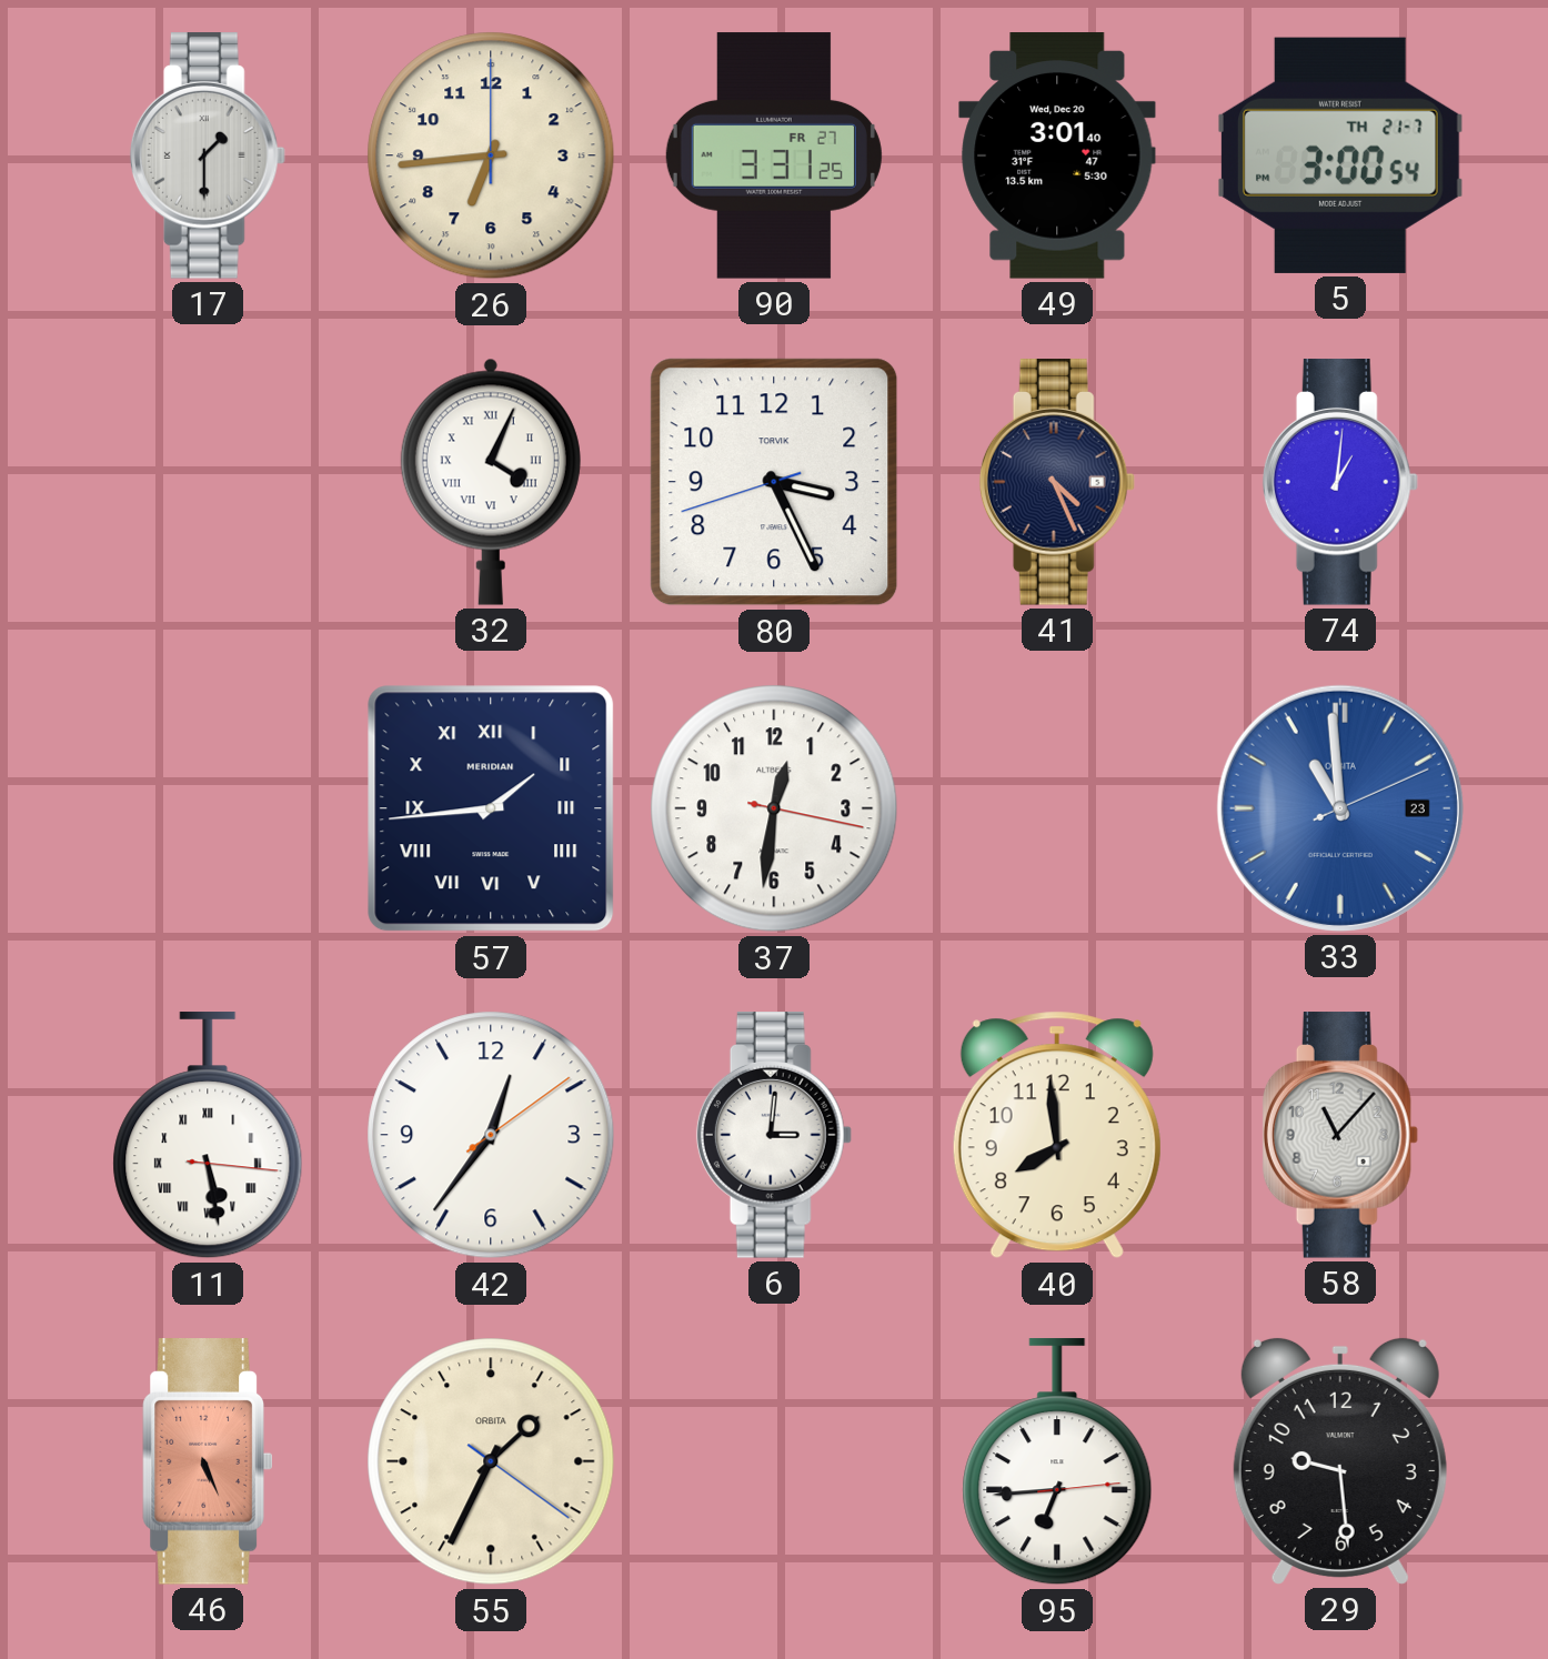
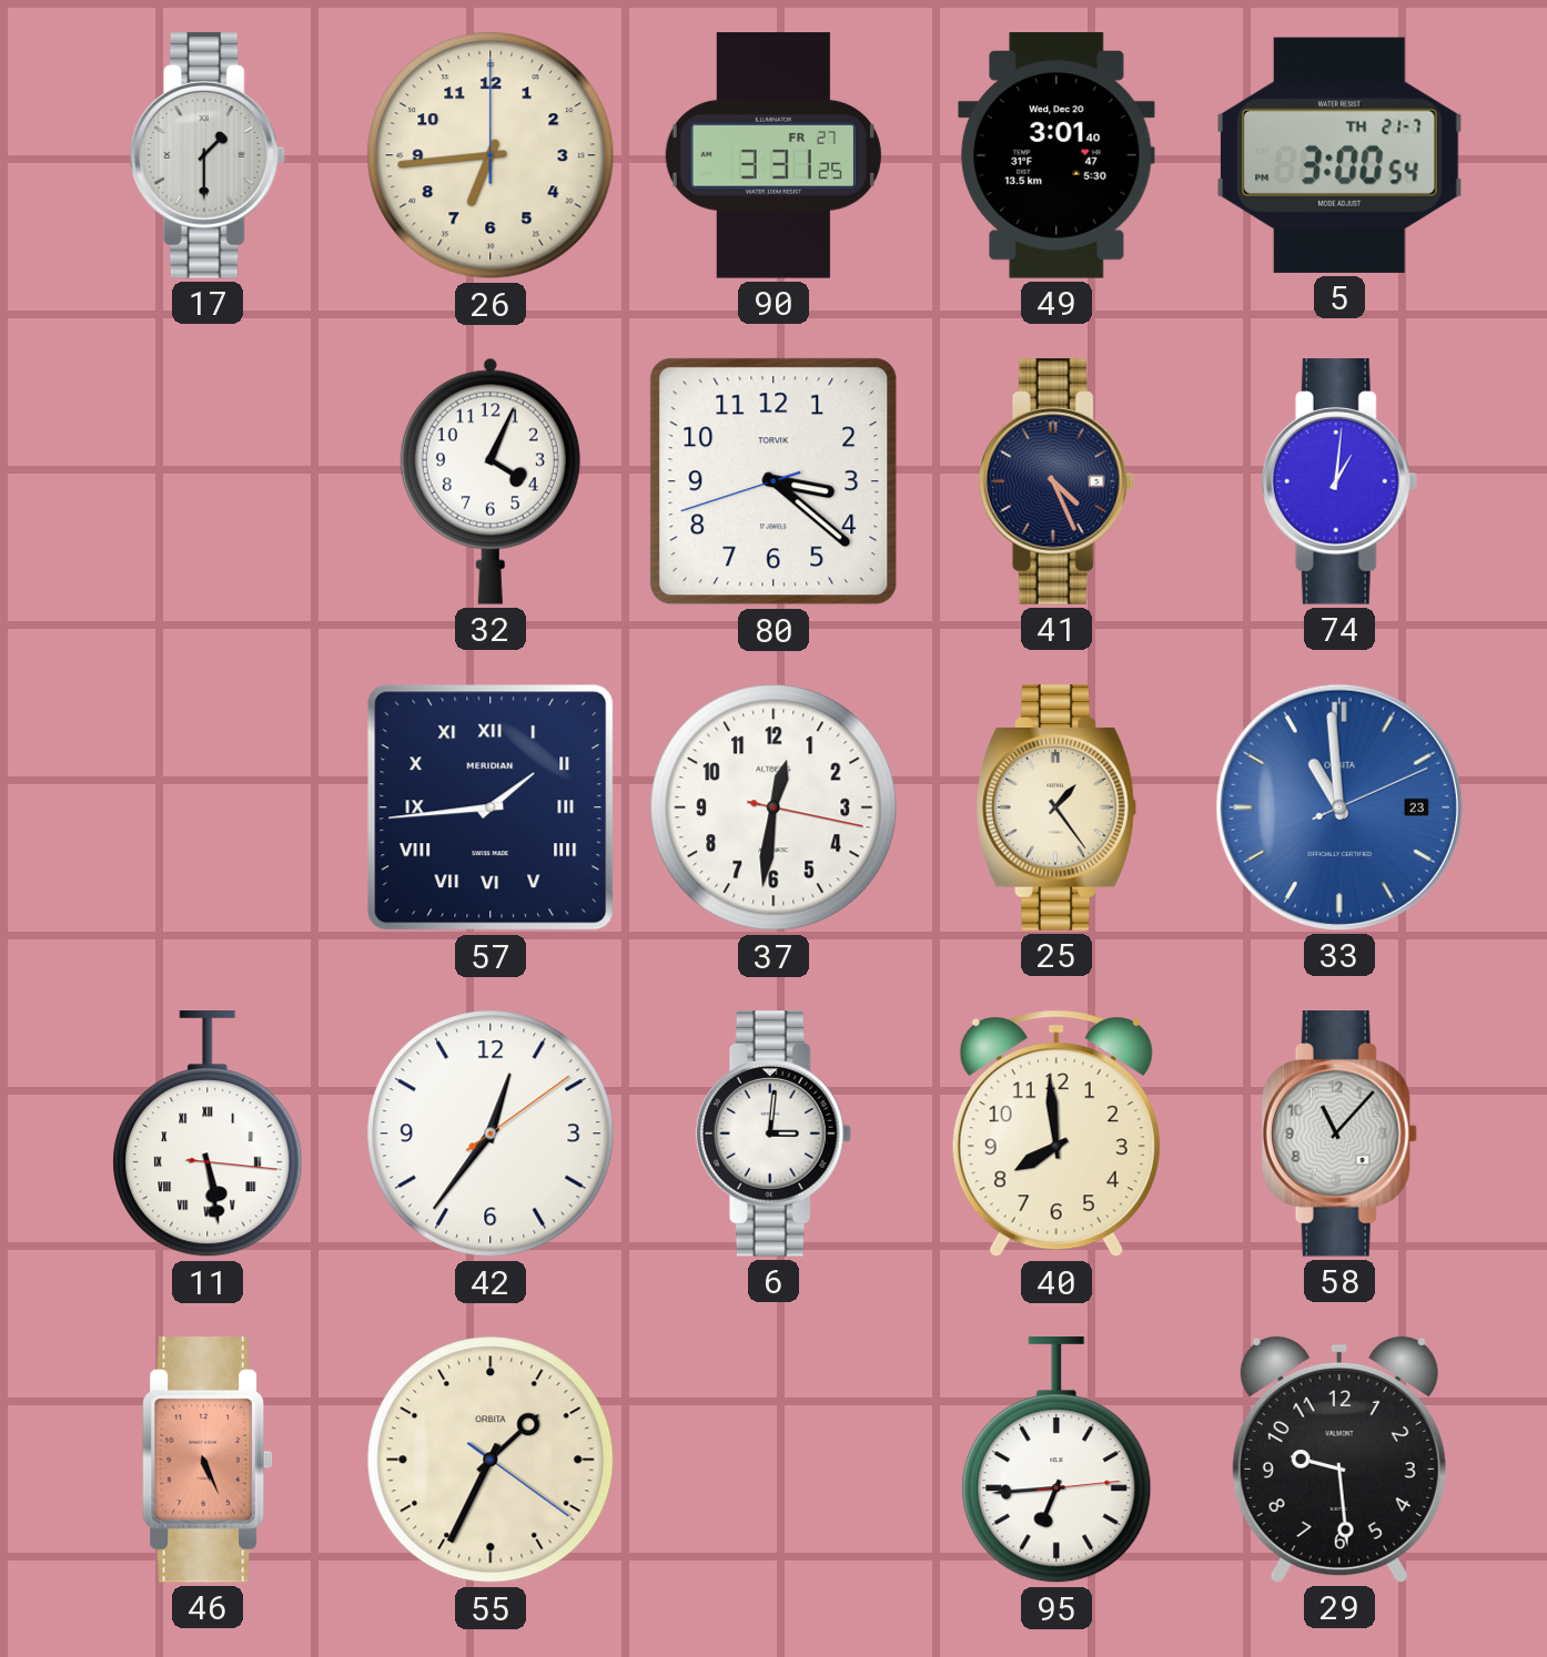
32 numerals: Roman -> Arabic (491, 481)
80: 3:25 -> 3:21 (774, 481)
25: none -> 1:24 (1056, 807)
